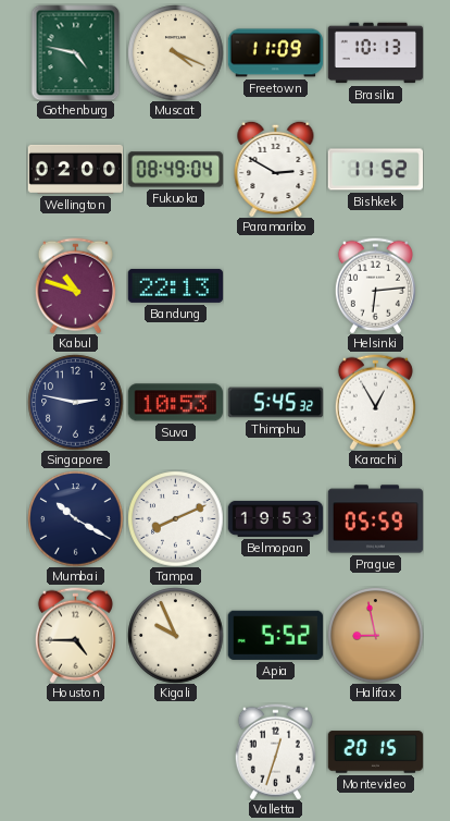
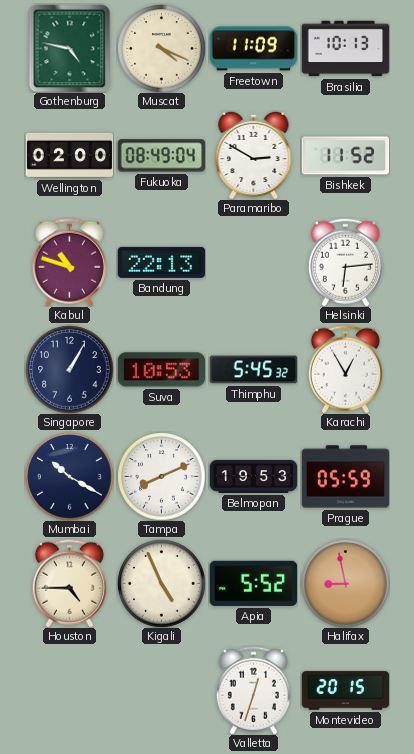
Singapore: 2:47 -> 1:05 (69, 369)
Kigali: 9:56 -> 4:56 (161, 583)
